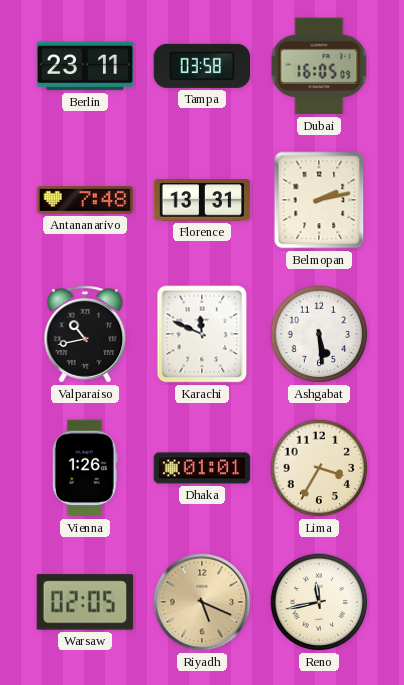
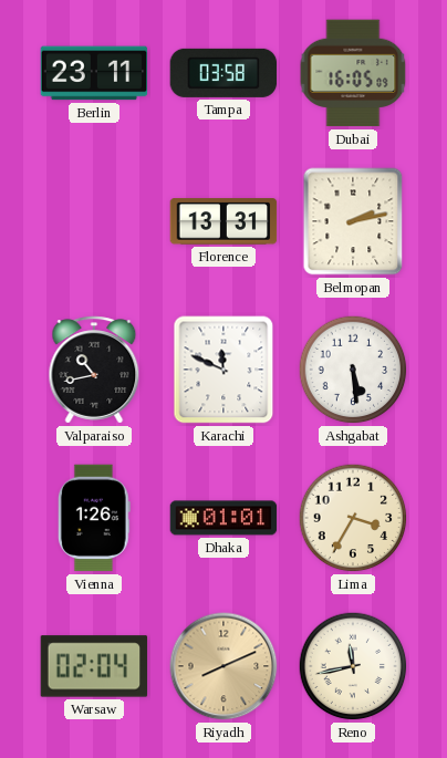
Antananarivo: 7:48 -> none (85, 200)
Warsaw: 02:05 -> 02:04 (94, 666)
Riyadh: 5:19 -> 8:11 (224, 666)
